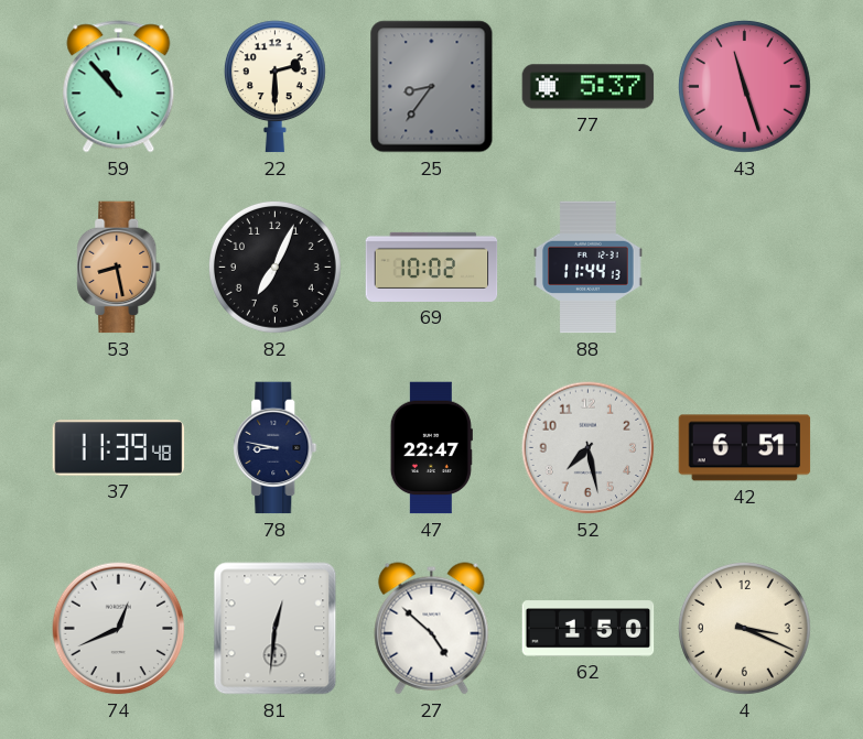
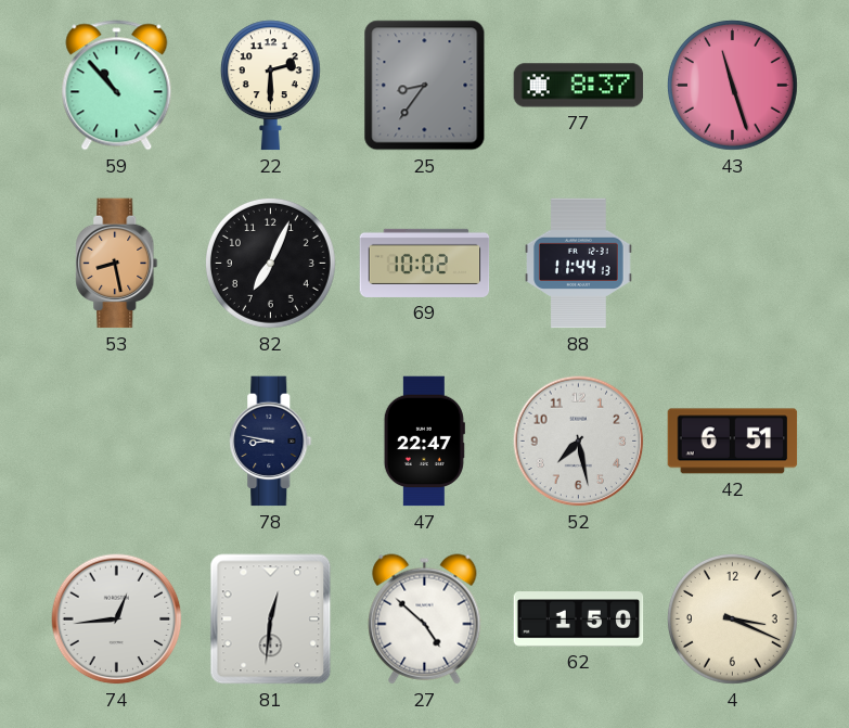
77: 5:37 -> 8:37 (579, 86)
37: 11:39 -> none (119, 448)
74: 12:41 -> 12:44 (117, 620)
